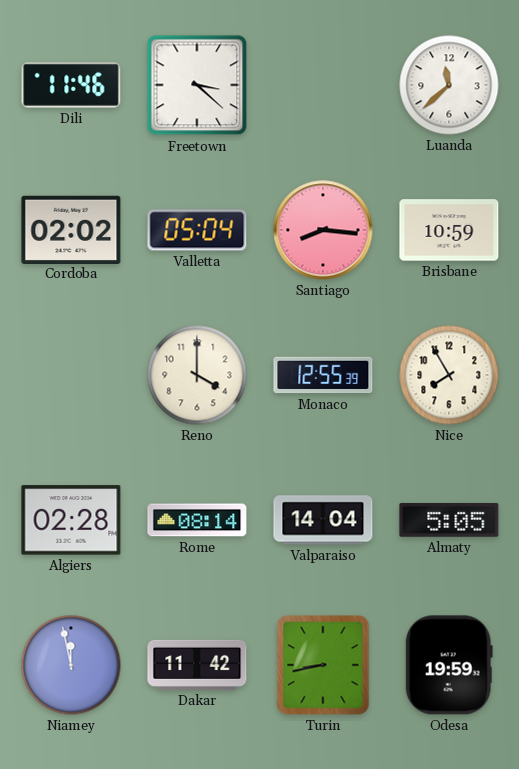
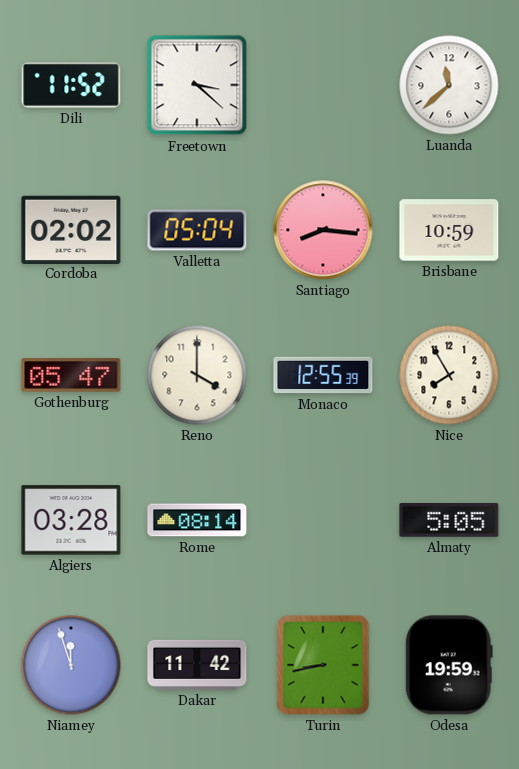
Dili: 11:46 -> 11:52 (71, 85)
Gothenburg: none -> 05:47 (71, 375)
Algiers: 02:28 -> 03:28 (71, 520)
Valparaiso: 14:04 -> none (323, 520)
Niamey: 11:58 -> 11:57 (71, 665)
